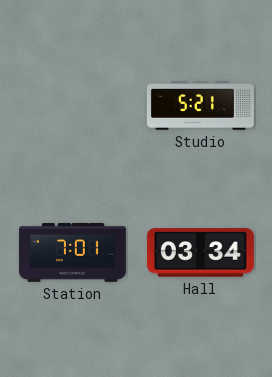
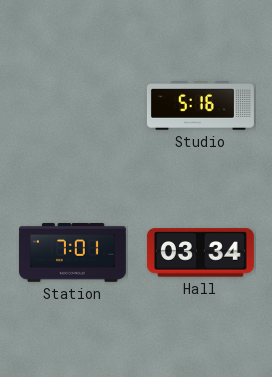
Studio: 5:21 -> 5:16 (200, 106)
